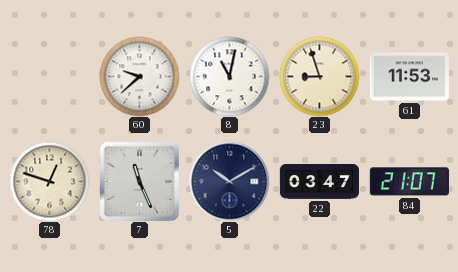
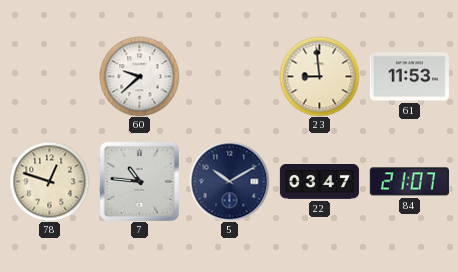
8: 11:02 -> none (229, 76)
23: 8:57 -> 8:59 (319, 76)
7: 11:26 -> 10:46 (139, 181)
